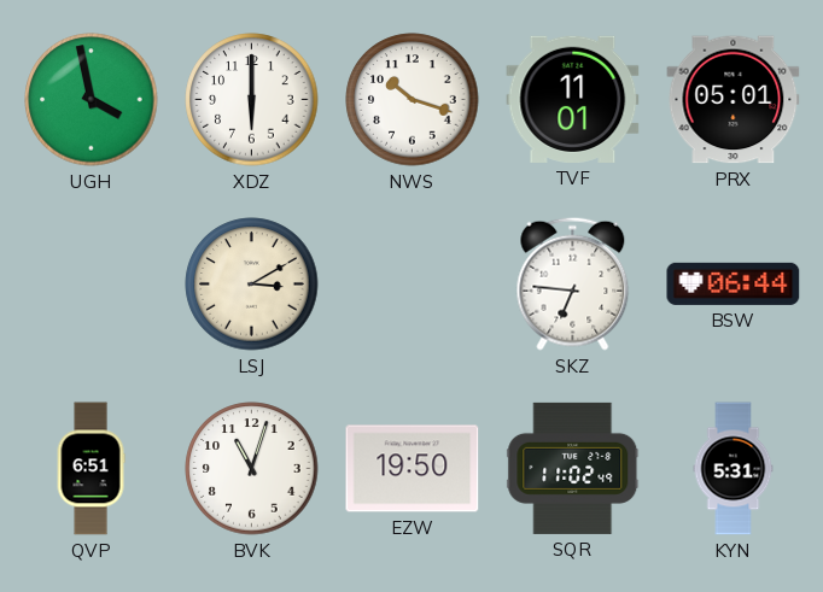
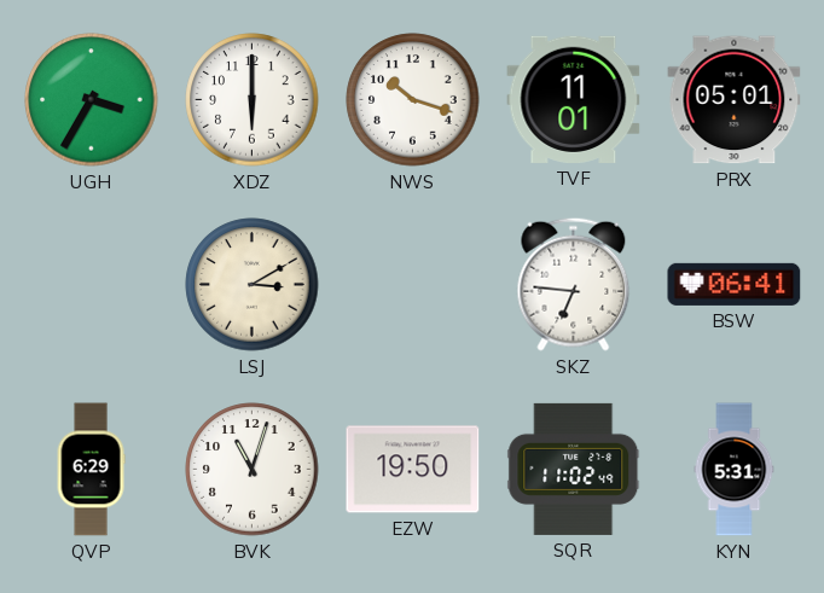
UGH: 3:58 -> 3:35 (92, 100)
BSW: 06:44 -> 06:41 (735, 284)
QVP: 6:51 -> 6:29 (91, 470)
